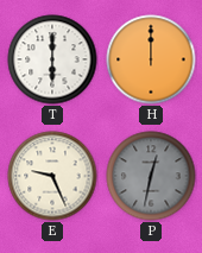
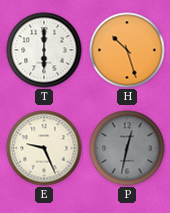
H: 12:00 -> 10:27 (127, 50)
